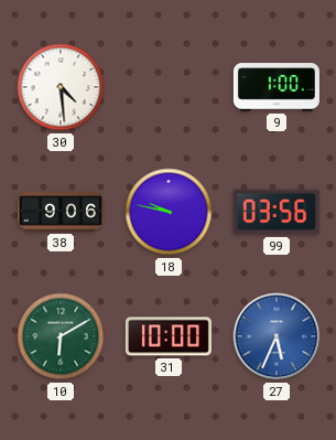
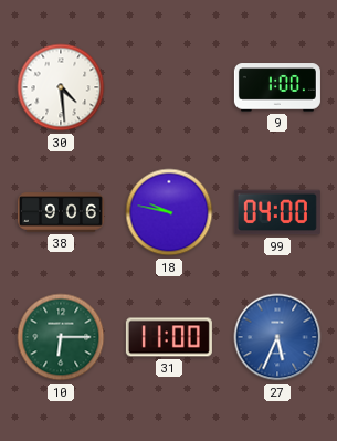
99: 03:56 -> 04:00 (277, 212)
10: 6:10 -> 6:15 (61, 337)
31: 10:00 -> 11:00 (169, 337)
